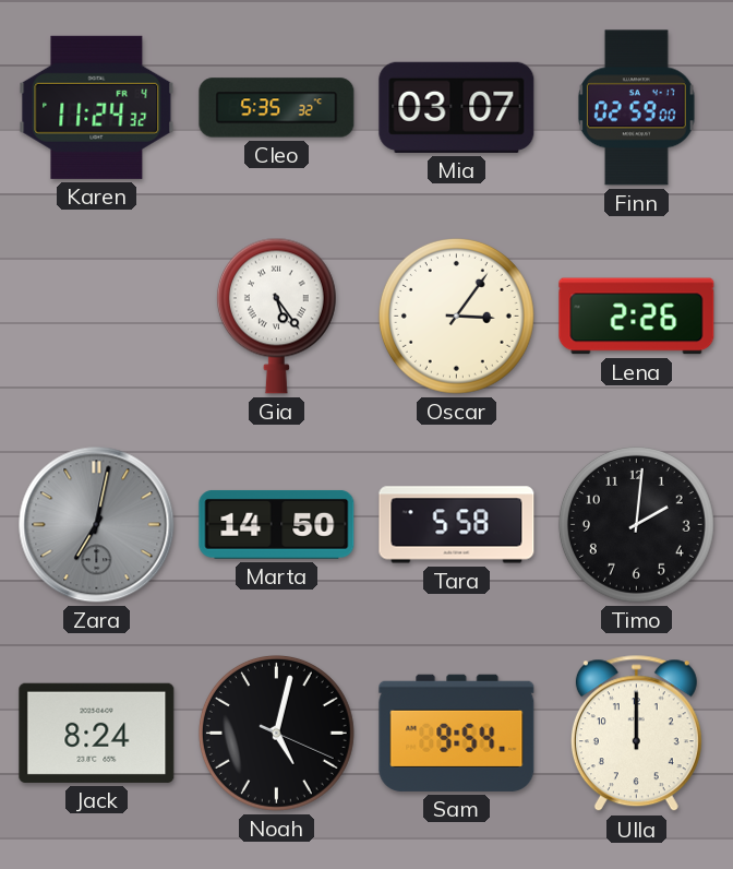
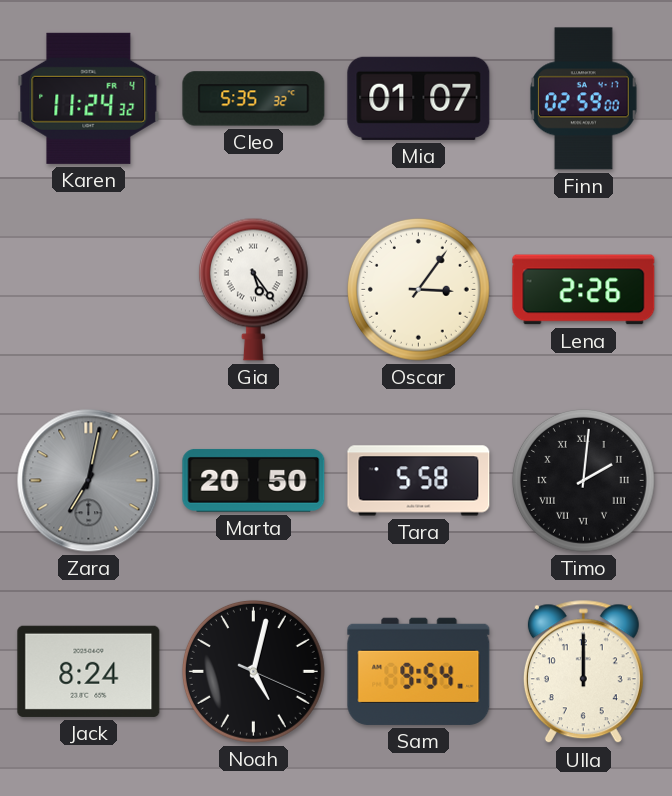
Mia: 03:07 -> 01:07 (419, 98)
Marta: 14:50 -> 20:50 (254, 480)
Timo numerals: Arabic -> Roman (583, 480)
